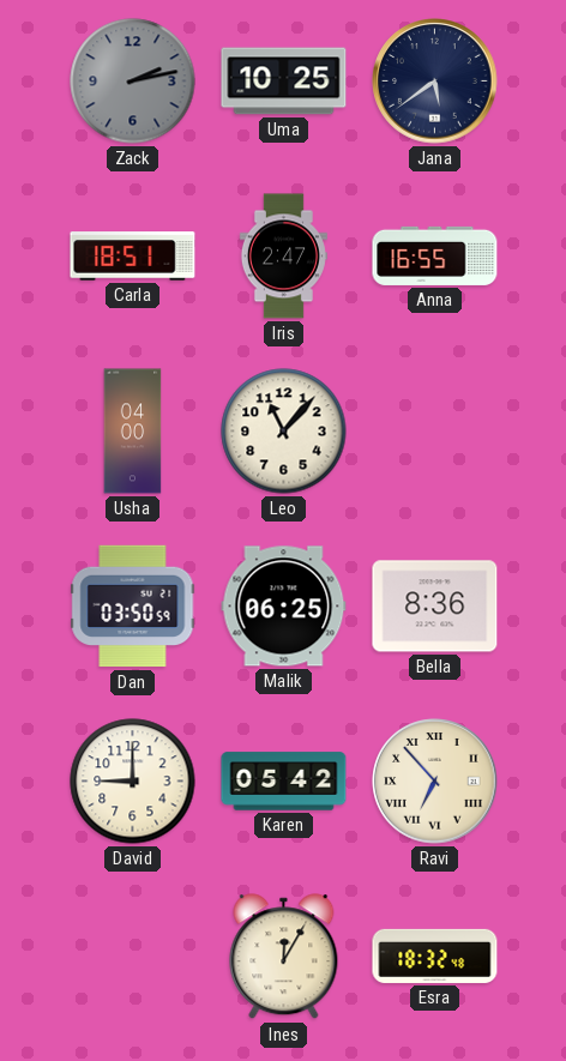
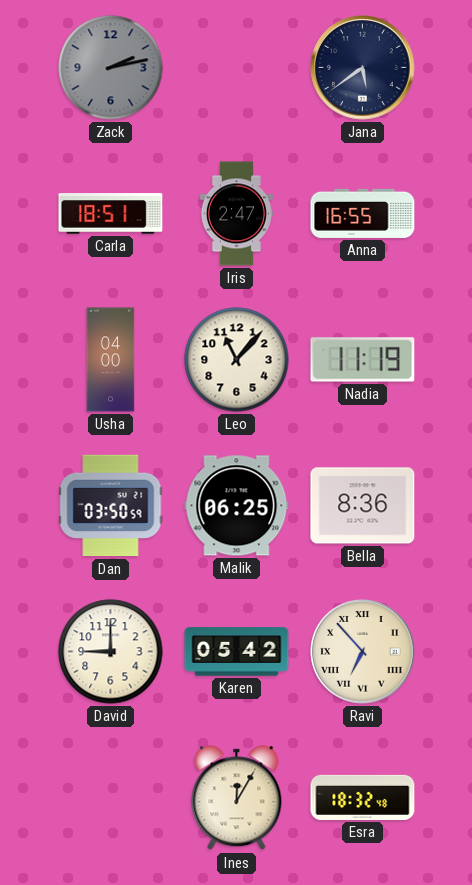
Uma: 10:25 -> none (284, 82)
Nadia: none -> 11:19 (363, 360)
